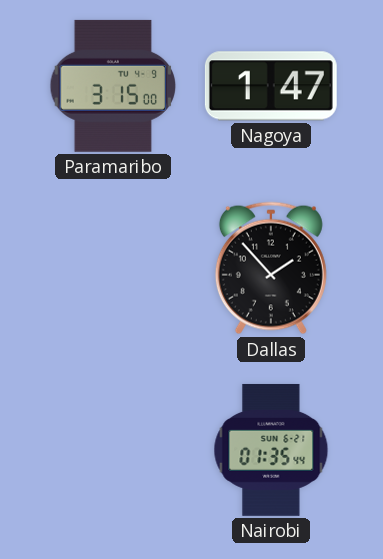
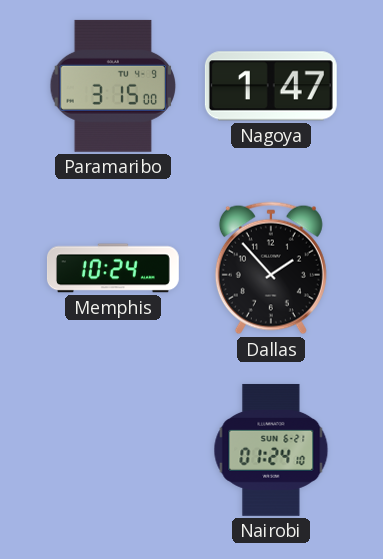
Memphis: none -> 10:24 (113, 268)
Nairobi: 01:35 -> 01:24 (271, 450)
